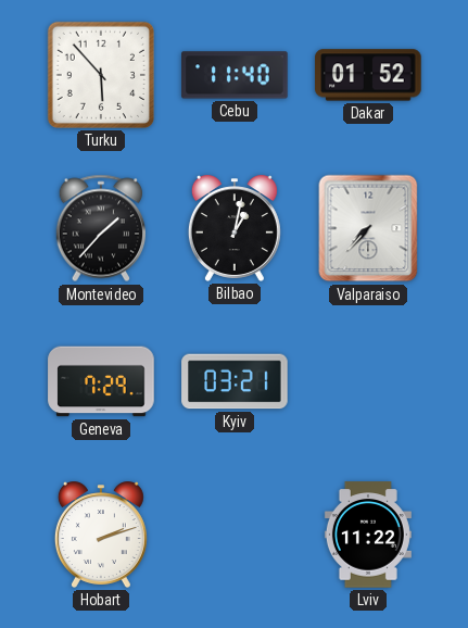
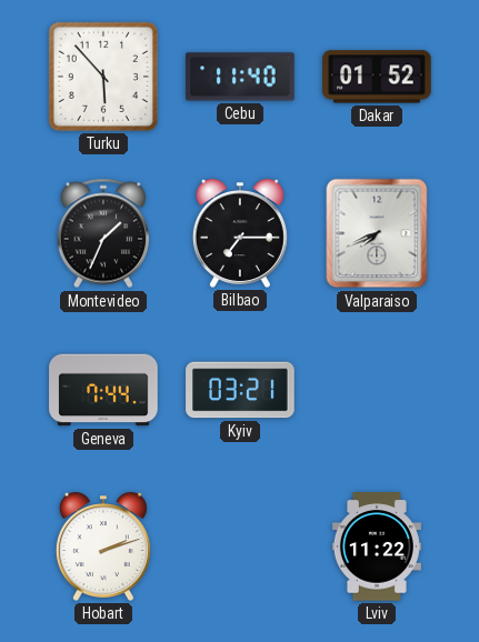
Montevideo: 1:37 -> 1:34 (102, 233)
Bilbao: 1:02 -> 7:15 (240, 233)
Valparaiso: 7:37 -> 7:41 (377, 233)
Geneva: 7:29 -> 7:44 (103, 390)
